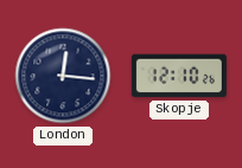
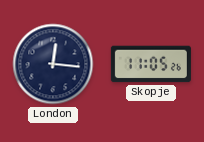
Skopje: 12:10 -> 11:05 (151, 64)
